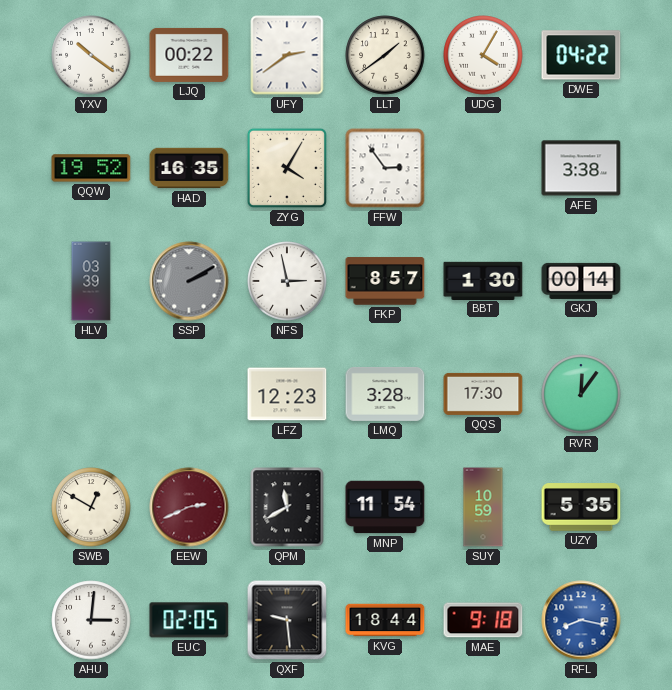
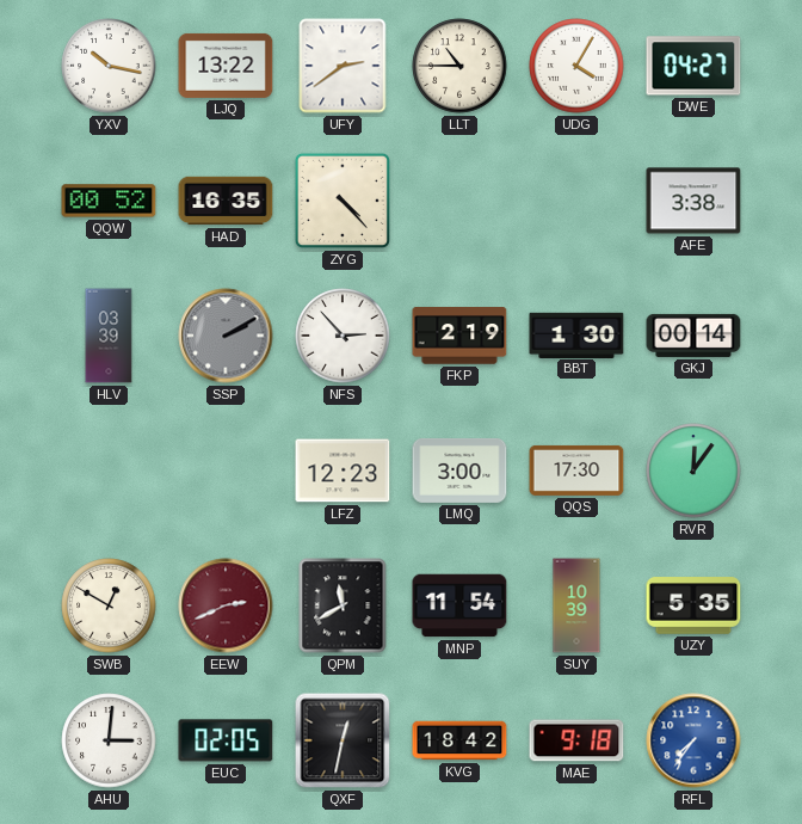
YXV: 10:21 -> 10:17 (109, 66)
LJQ: 00:22 -> 13:22 (226, 66)
LLT: 1:39 -> 10:45 (459, 66)
DWE: 04:22 -> 04:27 (693, 66)
QQW: 19:52 -> 00:52 (109, 201)
ZYG: 4:05 -> 4:23 (343, 201)
FFW: 2:54 -> none (385, 168)
NFS: 2:58 -> 2:53 (343, 336)
FKP: 8:57 -> 2:19 (459, 336)
LMQ: 3:28 -> 3:00 (459, 471)
SUY: 10:59 -> 10:39 (576, 605)
QXF: 9:29 -> 12:32 (343, 740)
KVG: 18:44 -> 18:42 (459, 740)
RFL: 8:17 -> 7:36 (693, 740)
